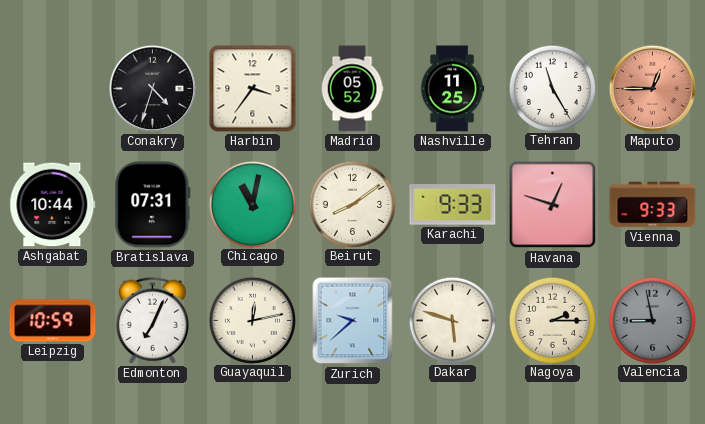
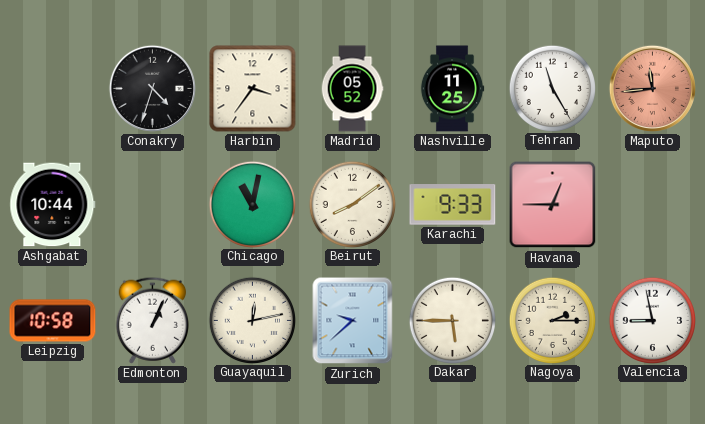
Maputo: 12:45 -> 11:44 (652, 88)
Bratislava: 07:31 -> none (153, 205)
Havana: 12:48 -> 12:45 (553, 205)
Vienna: 9:33 -> none (653, 205)
Leipzig: 10:59 -> 10:58 (53, 321)
Edmonton: 7:04 -> 1:04 (152, 320)
Dakar: 5:48 -> 5:45 (452, 320)
Valencia dial: grey -> white (652, 320)
